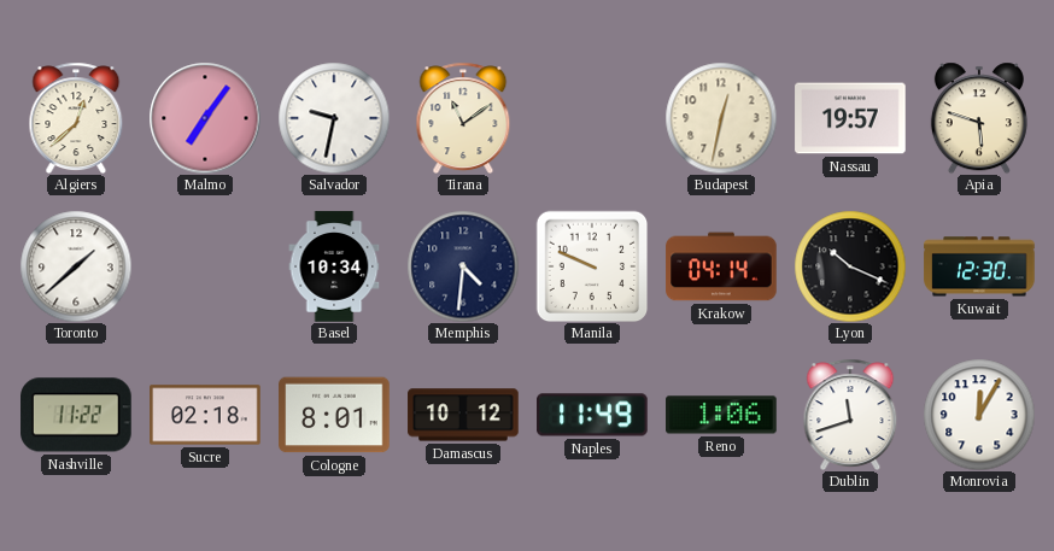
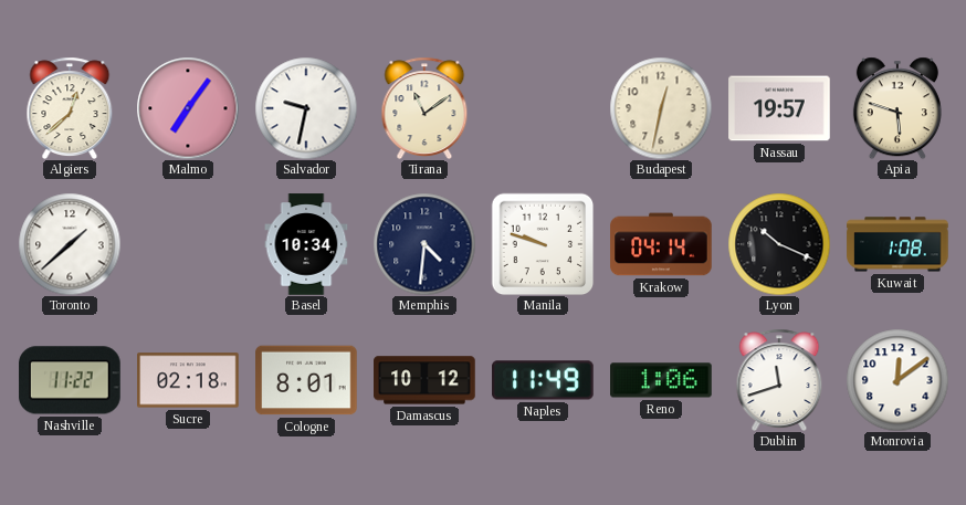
Manila: 9:49 -> 9:48 (543, 244)
Kuwait: 12:30 -> 1:08 (897, 244)
Monrovia: 12:05 -> 12:09 (897, 380)
